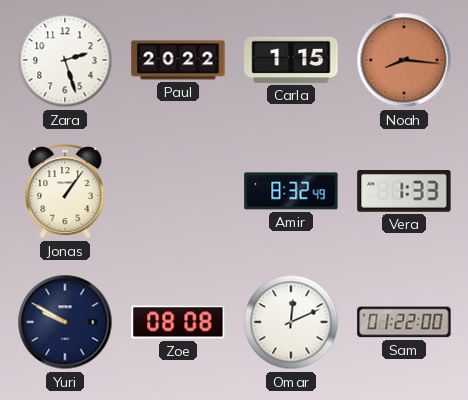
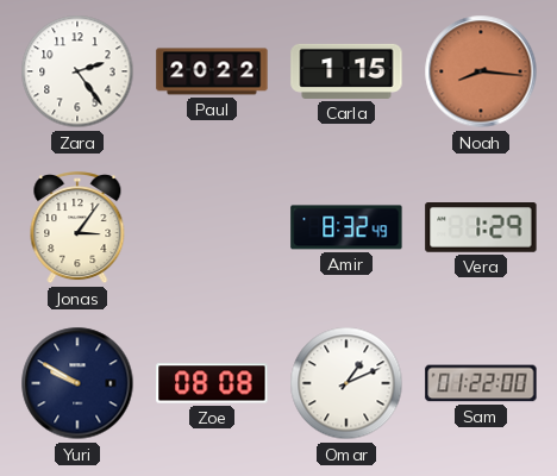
Zara: 2:27 -> 2:24 (77, 71)
Jonas: 1:06 -> 3:06 (77, 228)
Vera: 1:33 -> 1:29 (481, 228)
Omar: 12:11 -> 1:11 (346, 383)
